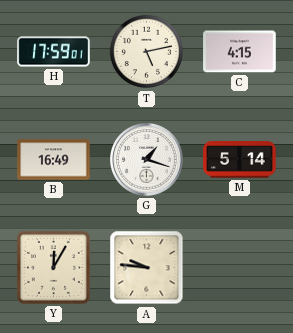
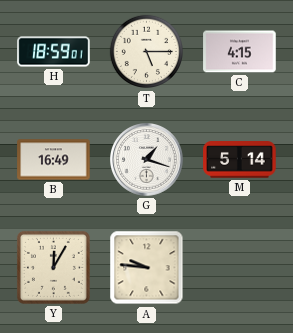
H: 17:59 -> 18:59 (54, 52)
T: 5:13 -> 5:15 (147, 52)
